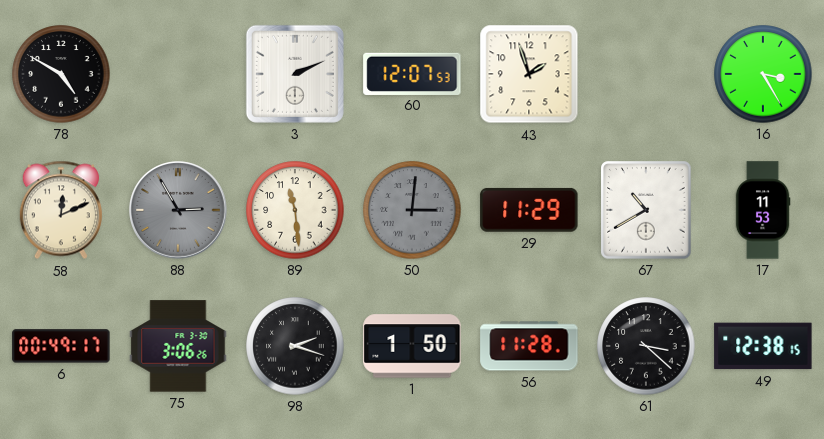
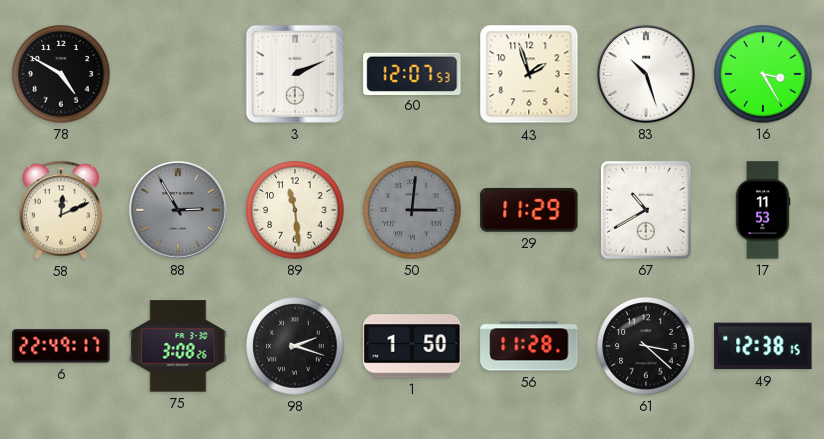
83: none -> 10:27 (647, 75)
6: 00:49 -> 22:49 (61, 346)
75: 3:06 -> 3:08 (178, 346)
